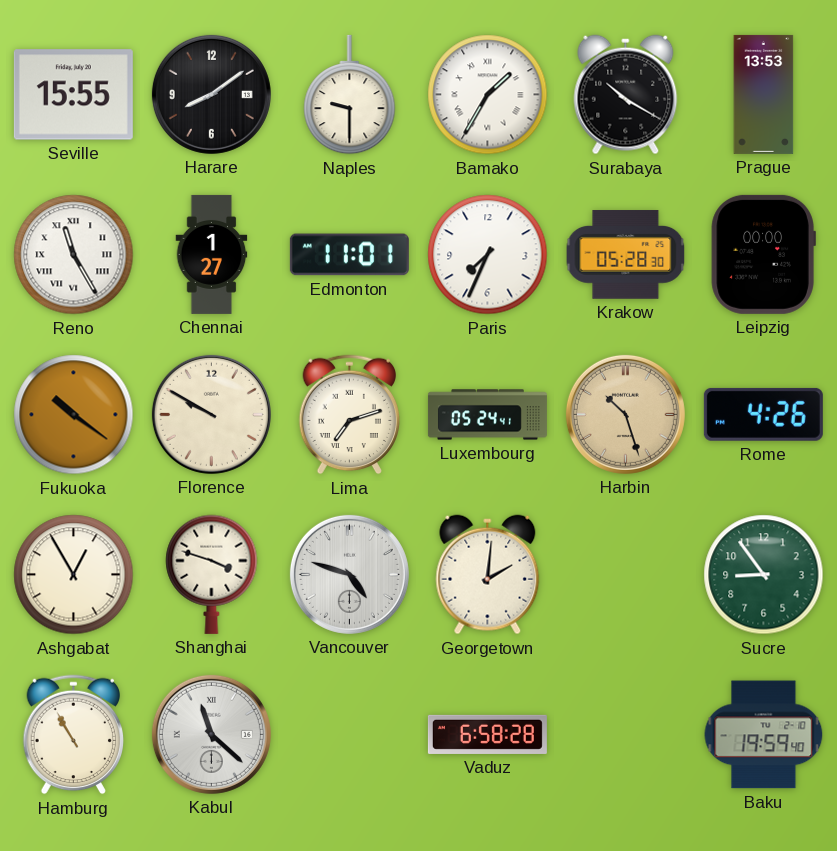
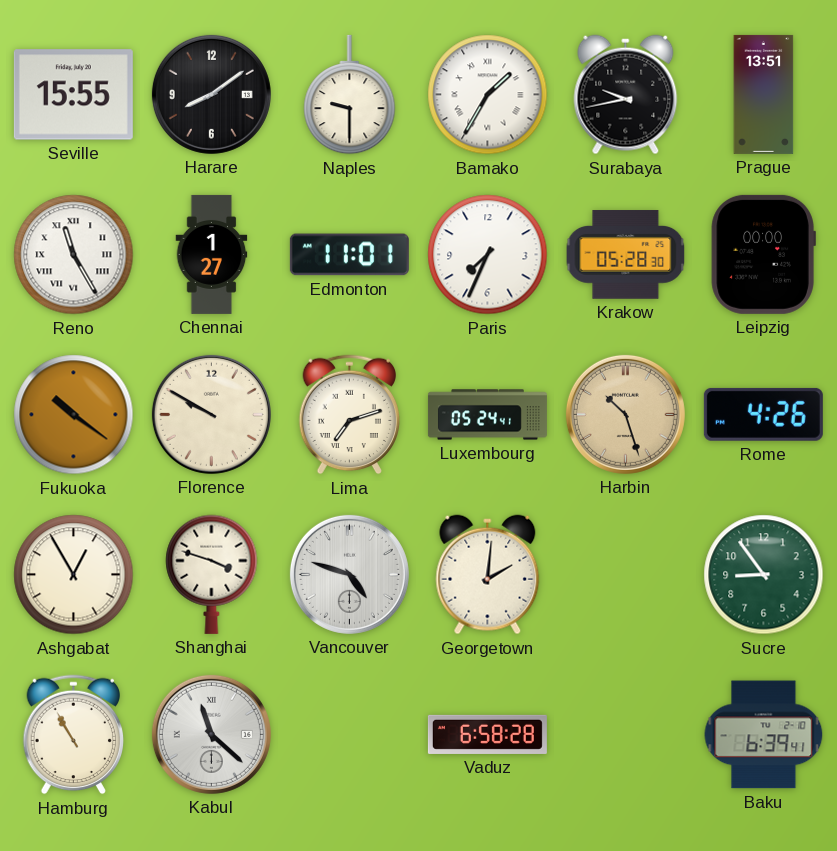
Surabaya: 10:20 -> 9:43 (626, 95)
Prague: 13:53 -> 13:51 (764, 94)
Baku: 19:59 -> 6:39 (764, 735)
